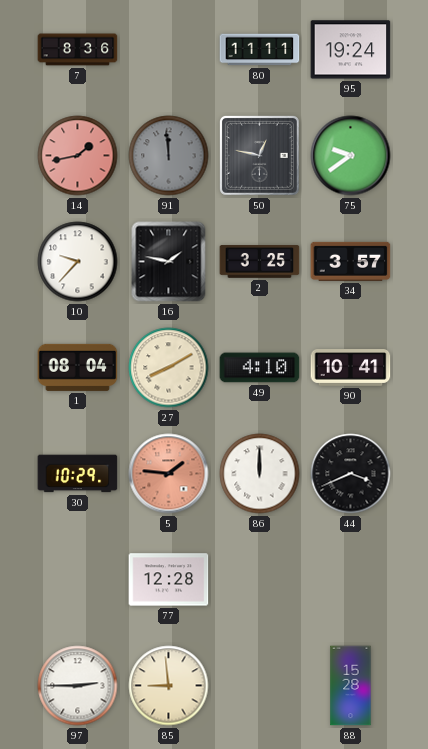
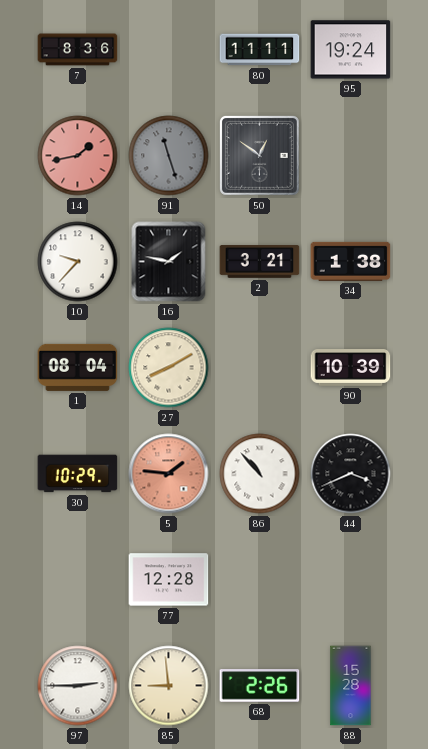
91: 11:59 -> 11:27 (169, 156)
50: 12:47 -> 12:51 (259, 155)
75: 9:39 -> none (351, 156)
2: 3:25 -> 3:21 (260, 262)
34: 3:57 -> 1:38 (351, 261)
49: 4:10 -> none (260, 368)
90: 10:41 -> 10:39 (351, 368)
86: 12:00 -> 10:53 (260, 474)
68: none -> 2:26 (260, 686)
